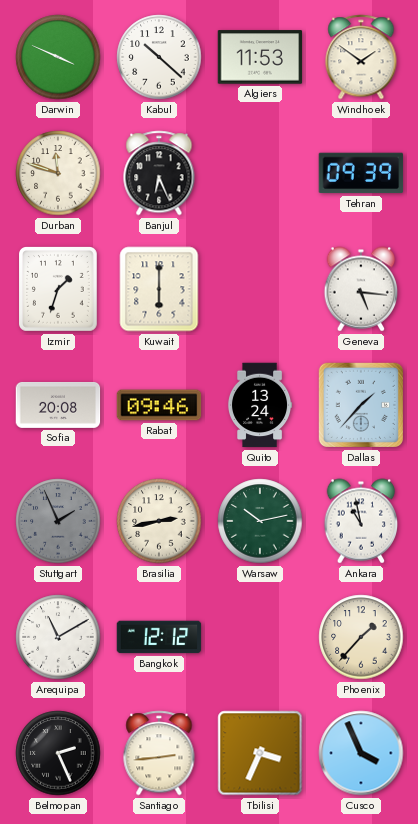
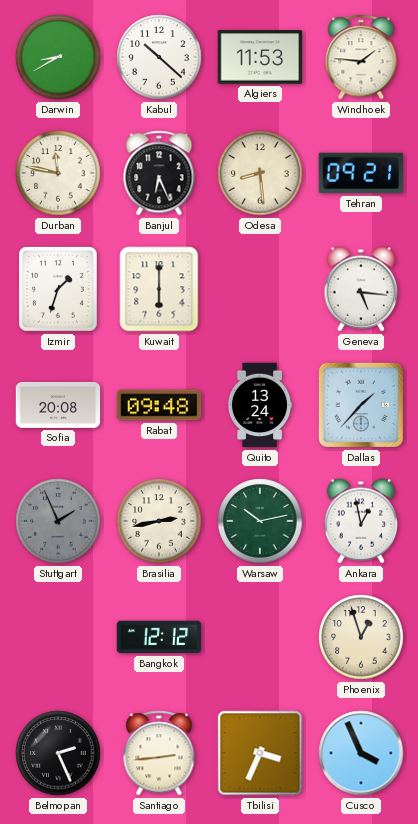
Darwin: 3:49 -> 8:40 (58, 57)
Windhoek: 1:51 -> 1:46 (361, 57)
Durban: 11:48 -> 11:47 (58, 173)
Odesa: none -> 8:29 (260, 173)
Tehran: 09:39 -> 09:21 (361, 173)
Rabat: 09:46 -> 09:48 (159, 405)
Ankara: 10:58 -> 12:58 (361, 521)
Arequipa: 11:10 -> none (58, 637)
Phoenix: 1:37 -> 12:57 (361, 637)
